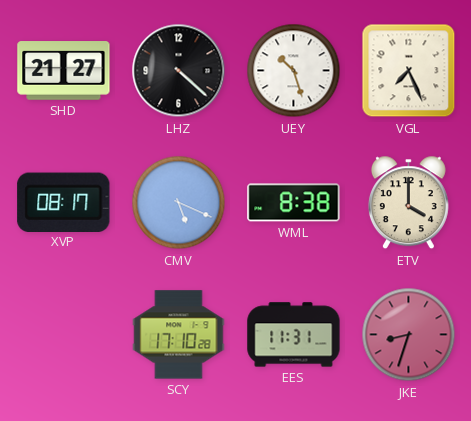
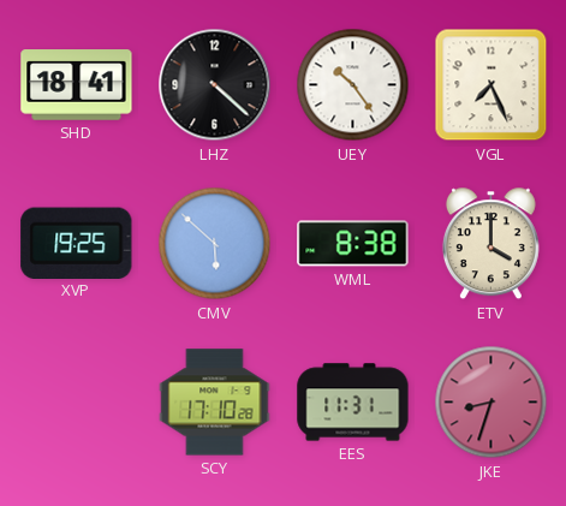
SHD: 21:27 -> 18:41 (77, 85)
UEY: 10:27 -> 10:24 (353, 85)
XVP: 08:17 -> 19:25 (77, 243)
CMV: 5:19 -> 5:52 (215, 244)
